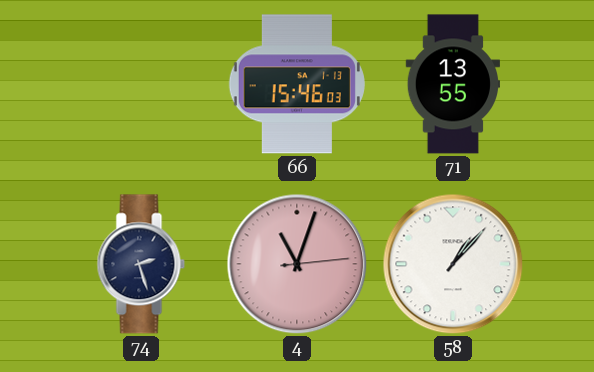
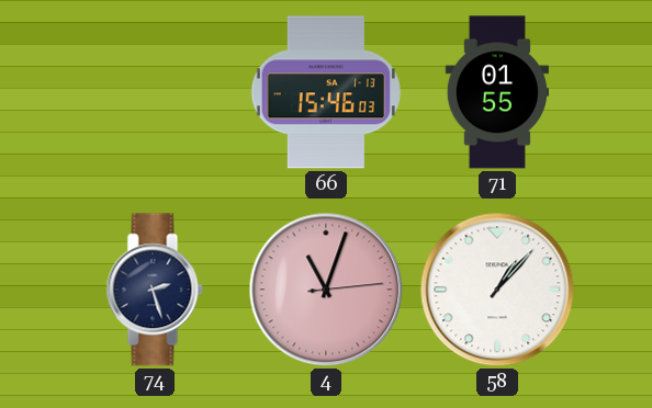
71: 13:55 -> 01:55 (496, 92)
